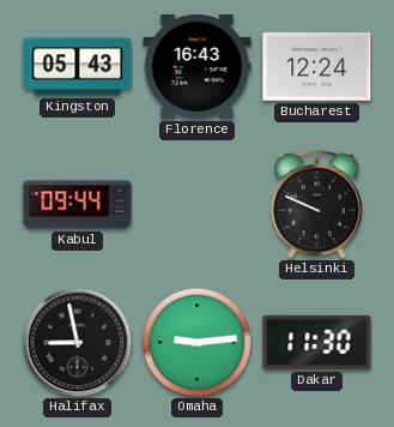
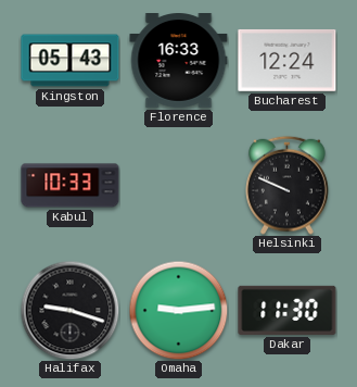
Florence: 16:43 -> 16:33 (179, 61)
Kabul: 09:44 -> 10:33 (71, 186)
Halifax: 8:58 -> 9:18 (69, 310)
